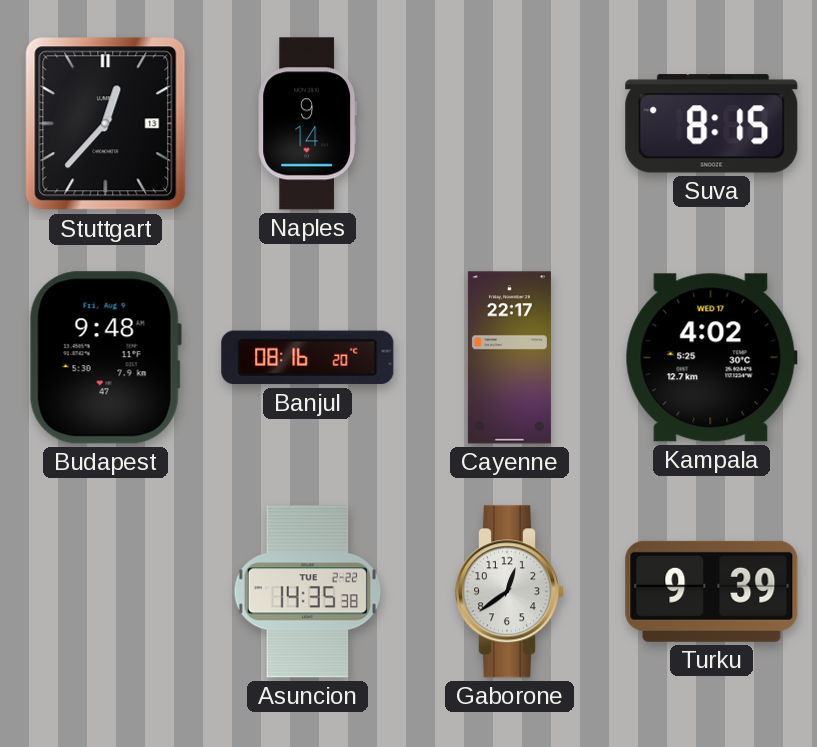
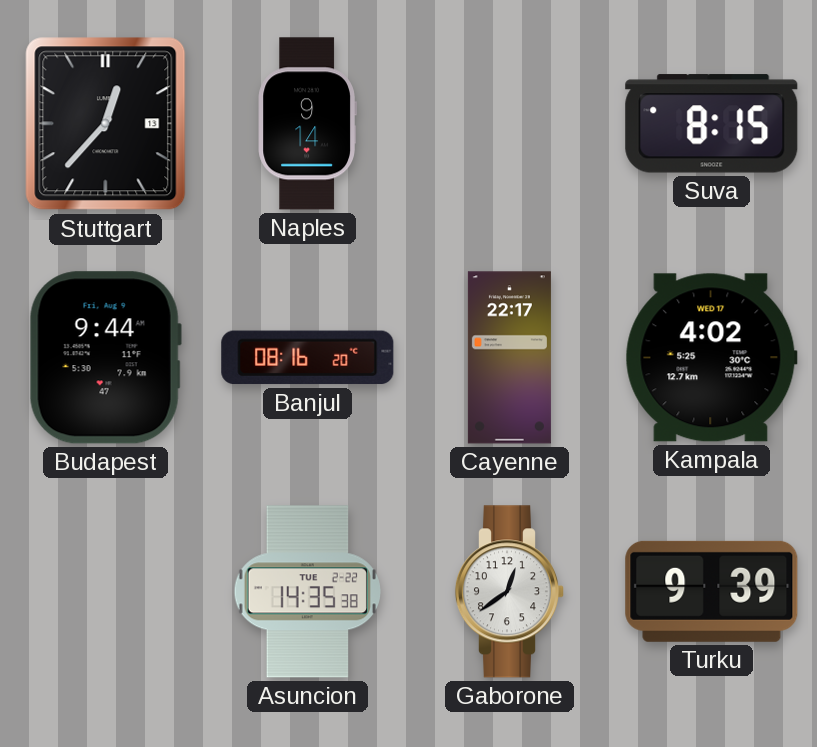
Budapest: 9:48 -> 9:44 (105, 358)
